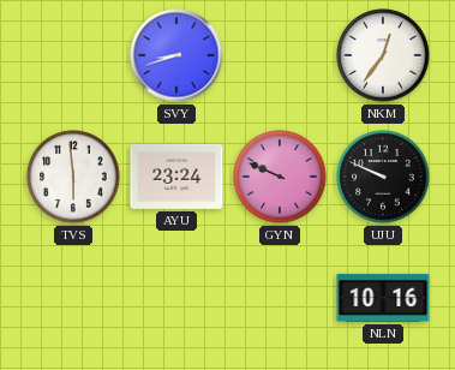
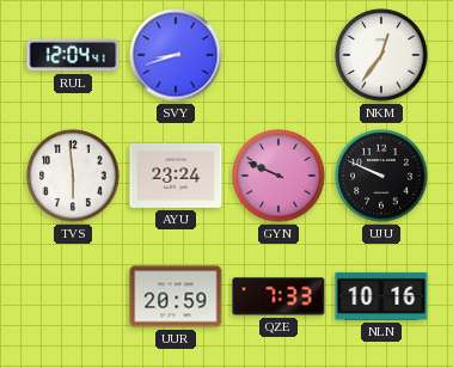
RUL: none -> 12:04 (73, 55)
UUR: none -> 20:59 (176, 296)
QZE: none -> 7:33 (278, 296)
